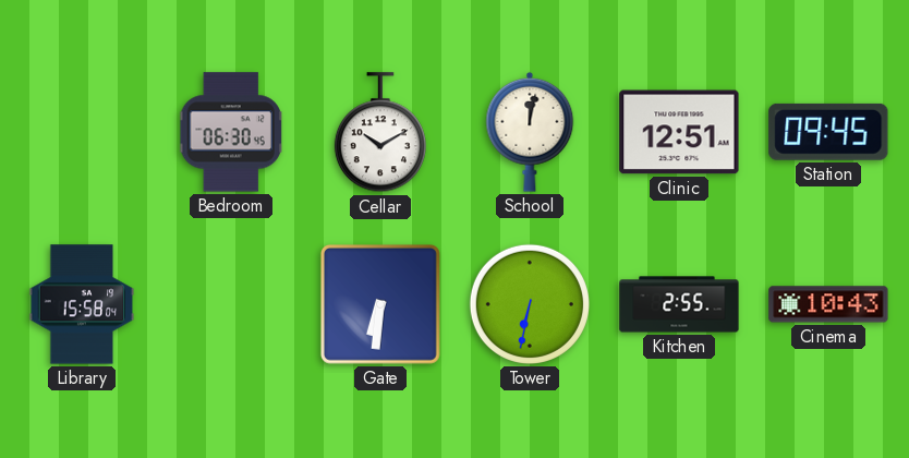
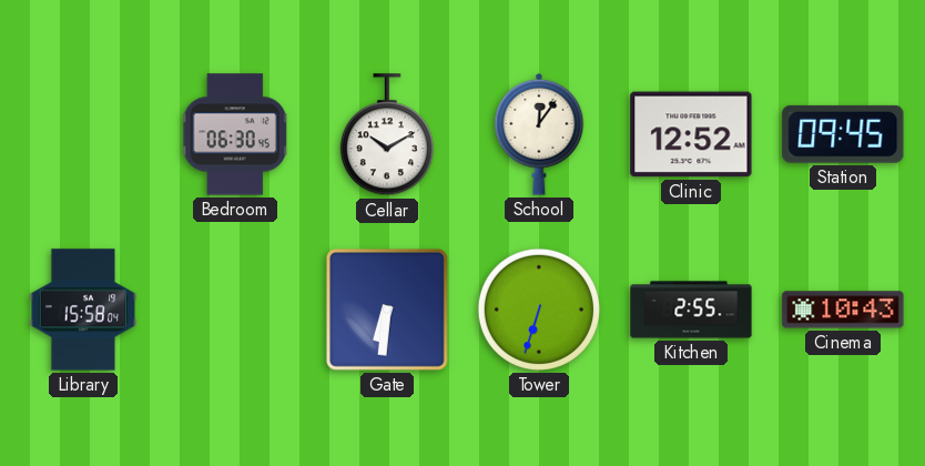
School: 12:02 -> 12:06 (539, 134)
Clinic: 12:51 -> 12:52 (691, 134)
Tower: 6:32 -> 6:33 (539, 310)
